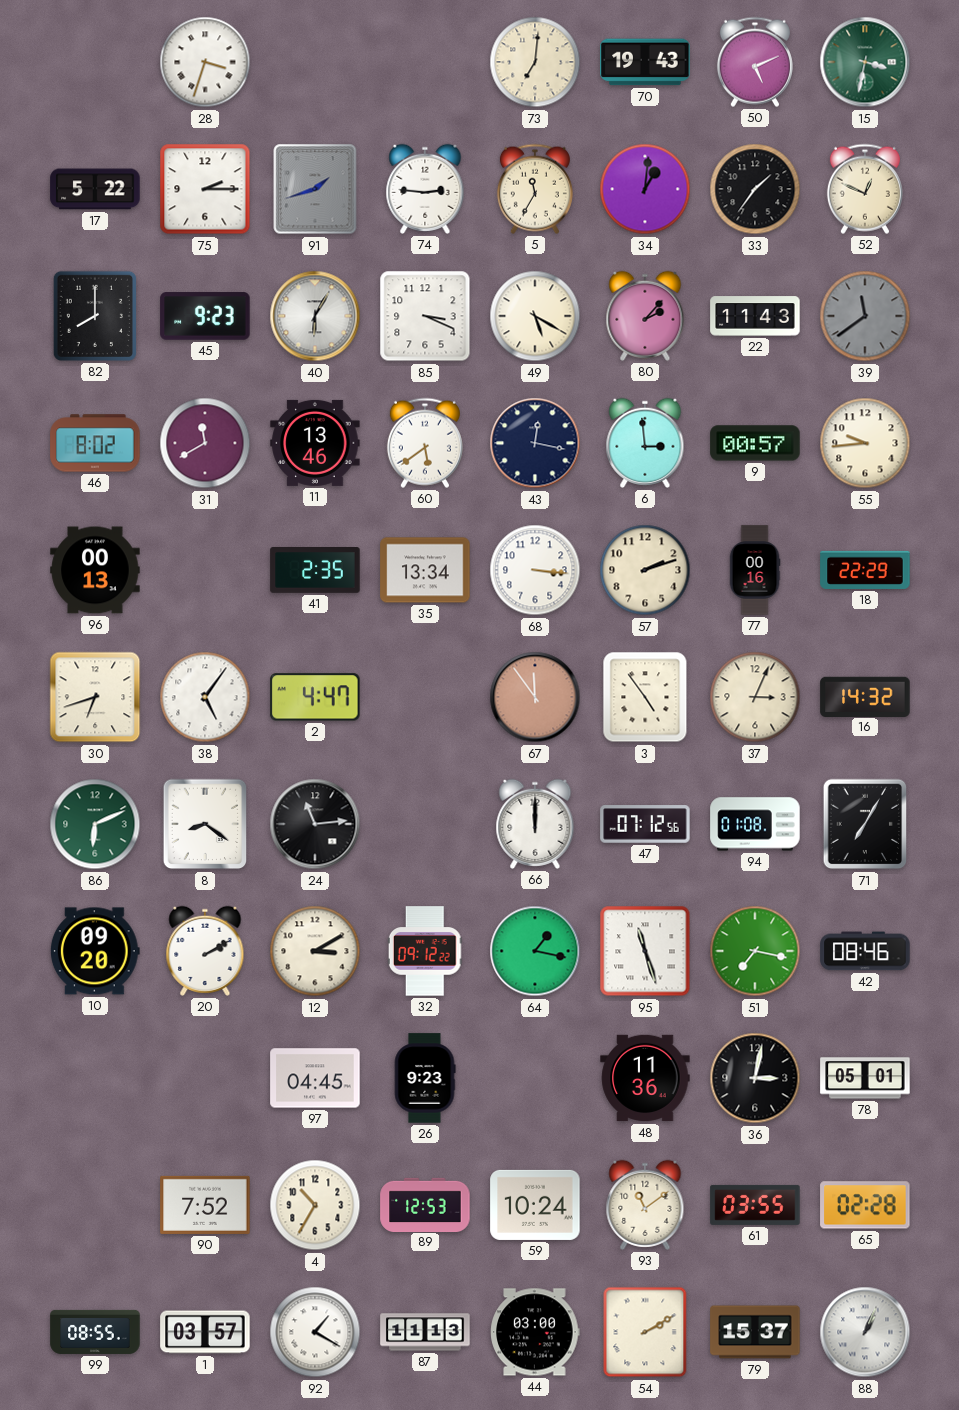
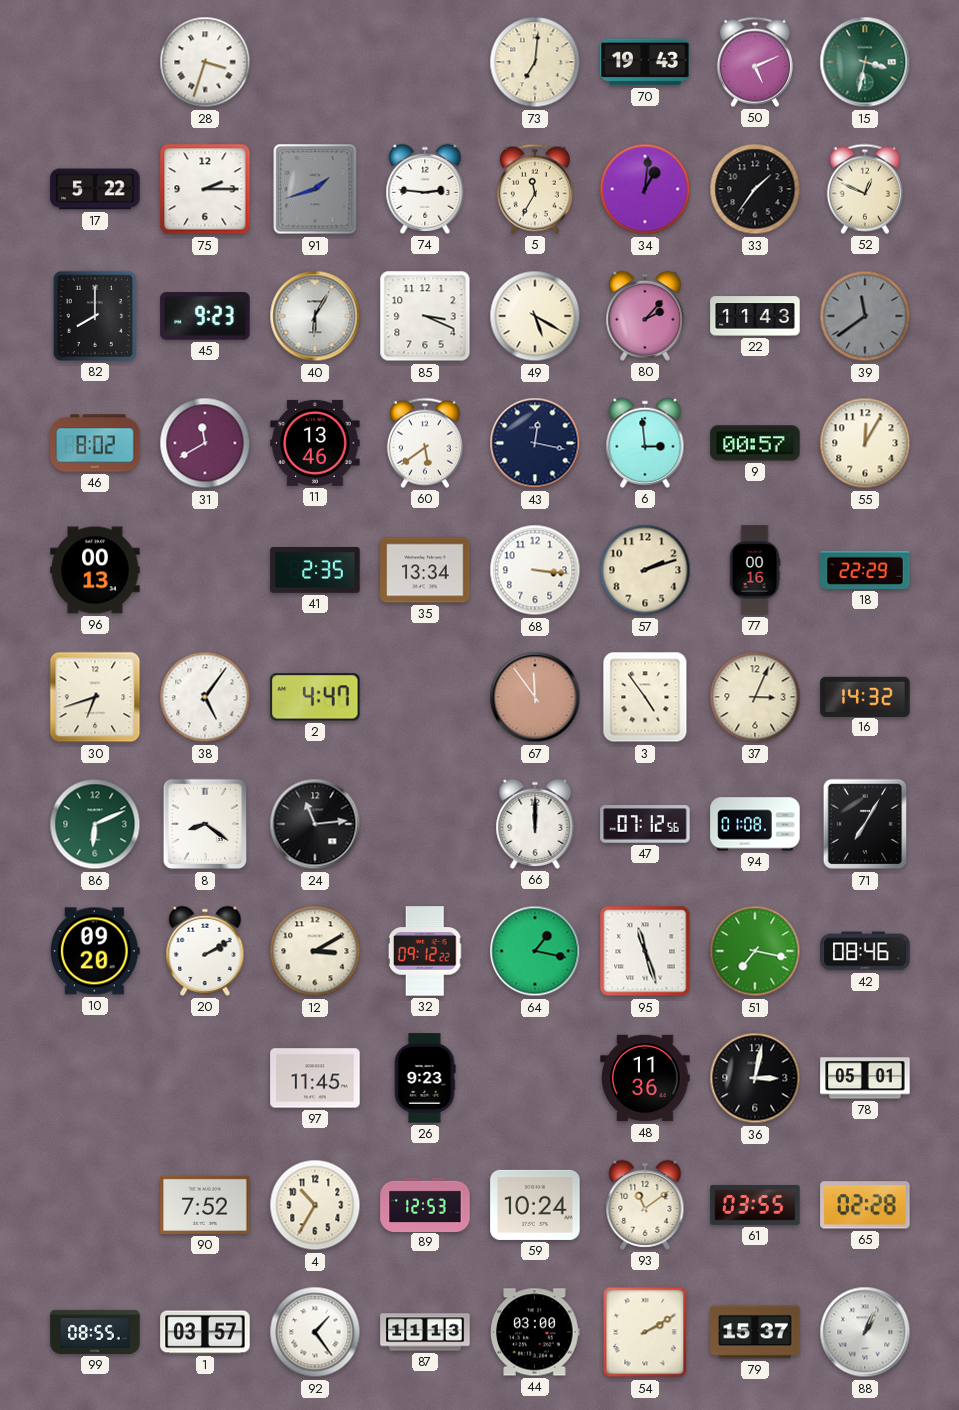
55: 9:44 -> 12:05 (865, 443)
97: 04:45 -> 11:45 (315, 1078)
92: 1:20 -> 1:24 (315, 1332)
